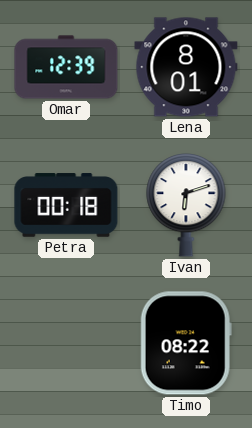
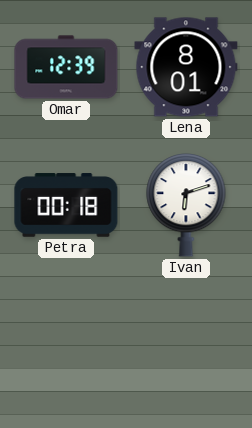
Timo: 08:22 -> none (186, 343)
